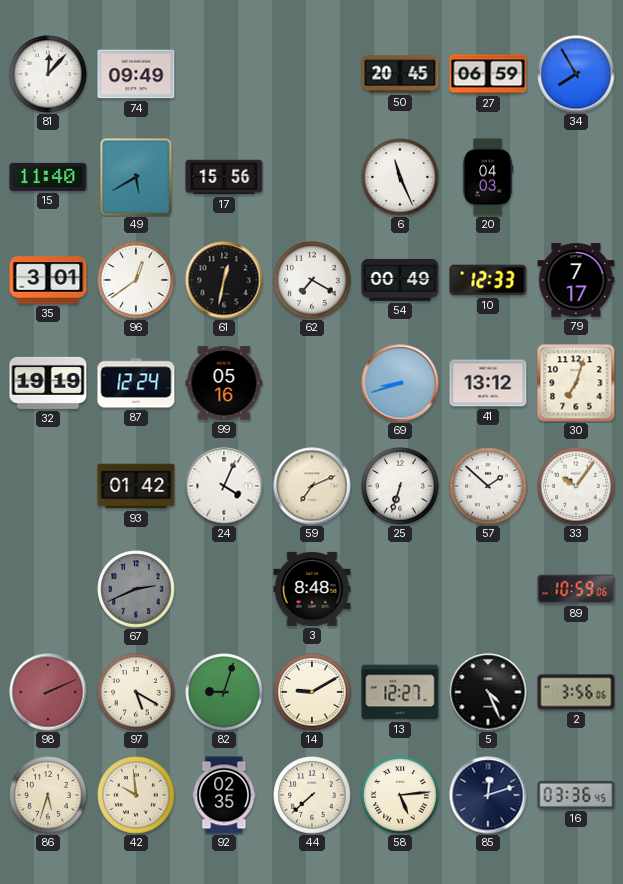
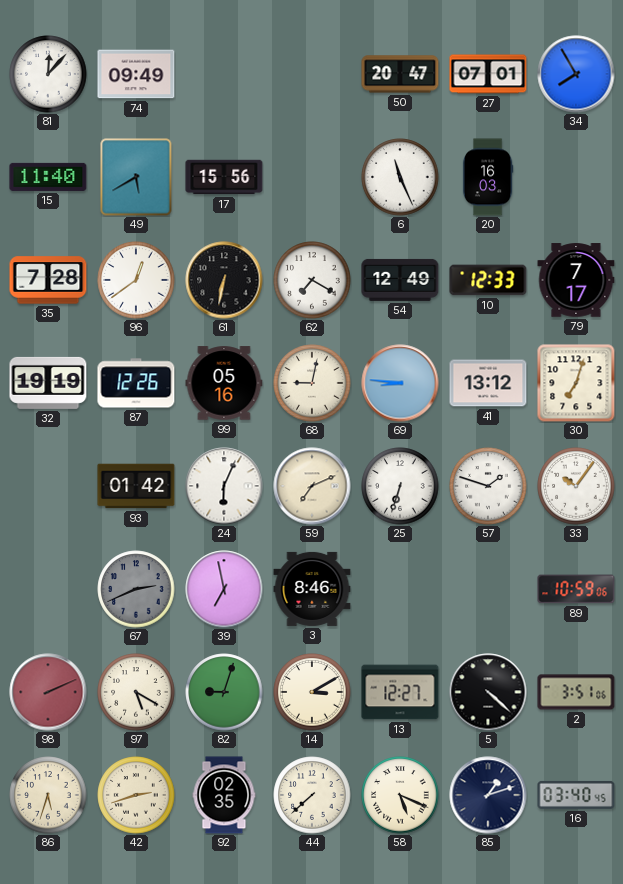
50: 20:45 -> 20:47 (400, 74)
27: 06:59 -> 07:01 (488, 74)
20: 04:03 -> 16:03 (488, 177)
35: 3:01 -> 7:28 (48, 280)
61: 12:32 -> 6:32 (224, 280)
54: 00:49 -> 12:49 (400, 280)
87: 12:24 -> 12:26 (136, 383)
68: none -> 9:02 (312, 383)
69: 8:42 -> 8:46 (400, 383)
24: 4:04 -> 6:04 (224, 486)
57: 1:52 -> 1:48 (488, 486)
39: none -> 6:58 (224, 589)
3: 8:48 -> 8:46 (312, 589)
14: 9:10 -> 3:10 (312, 692)
5: 4:26 -> 4:22 (488, 692)
2: 3:56 -> 3:51 (576, 692)
42: 9:59 -> 2:42 (136, 795)
58: 5:14 -> 5:19 (400, 795)
85: 12:12 -> 1:12 (488, 795)
16: 03:36 -> 03:40 (576, 795)
